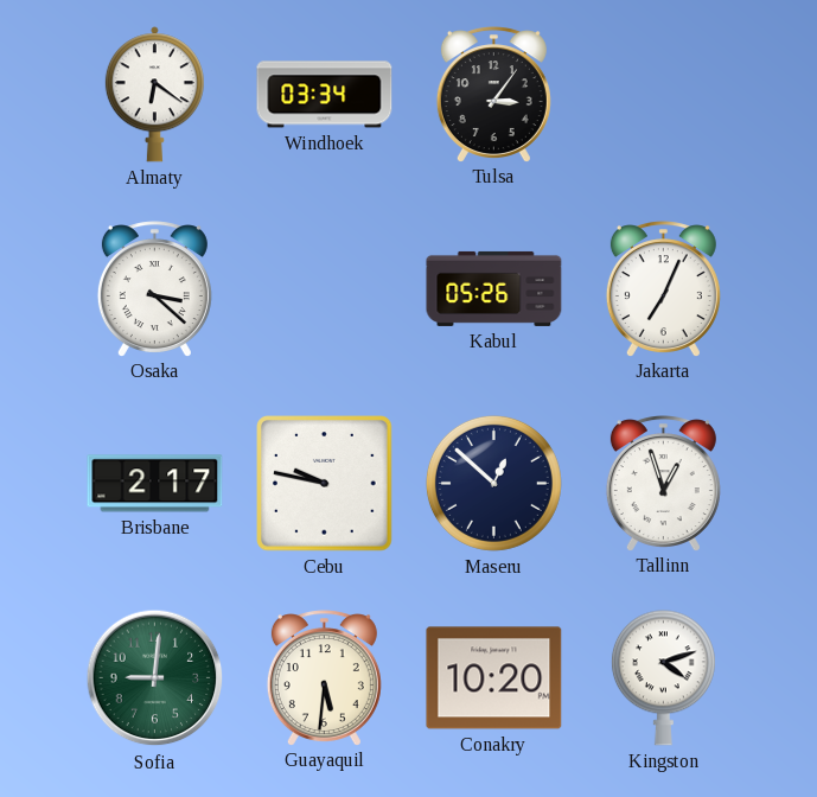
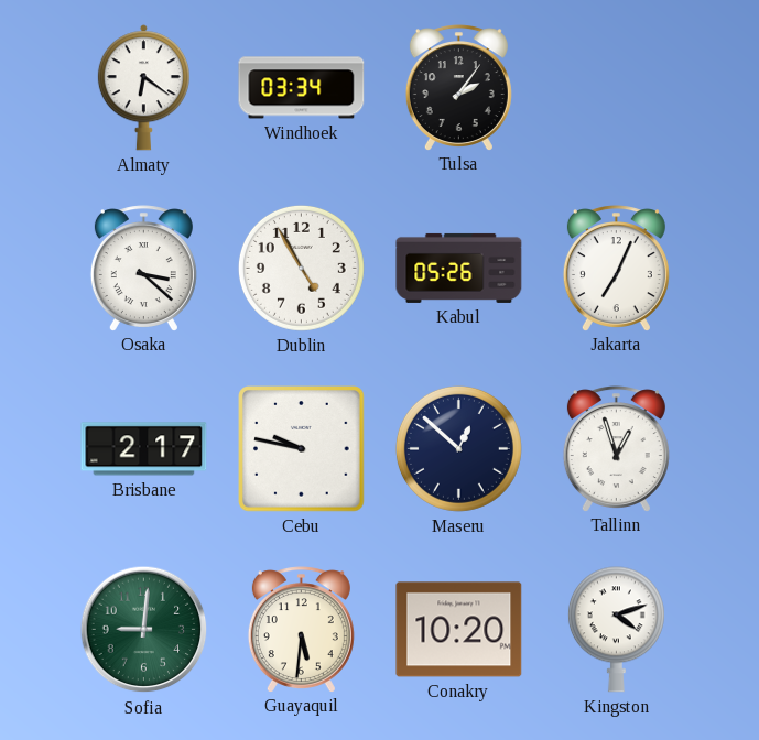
Tulsa: 3:06 -> 2:06 (458, 87)
Dublin: none -> 4:55 (301, 268)
